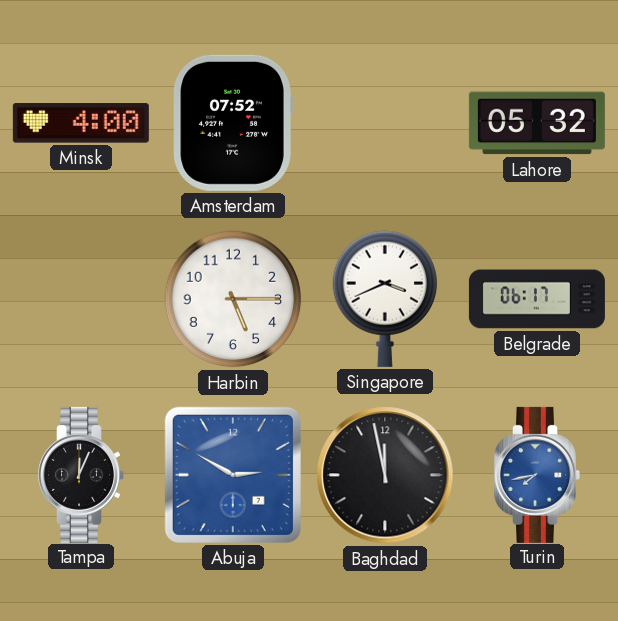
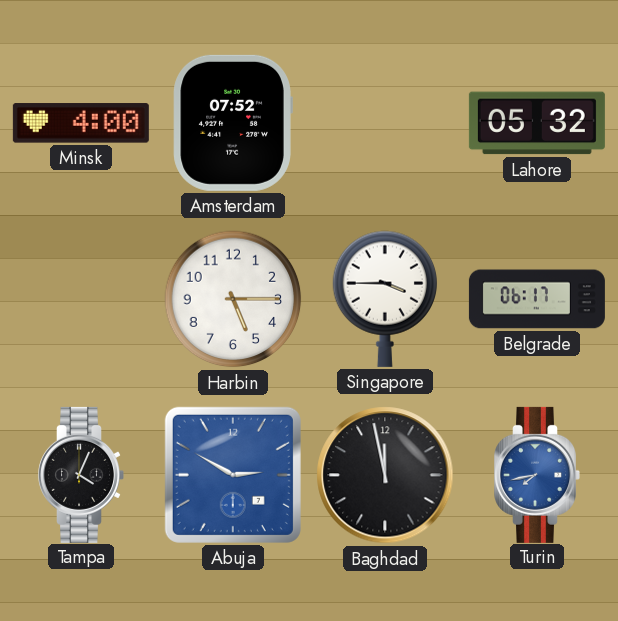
Singapore: 3:41 -> 3:45 (385, 299)
Tampa: 12:04 -> 4:04 (81, 475)
